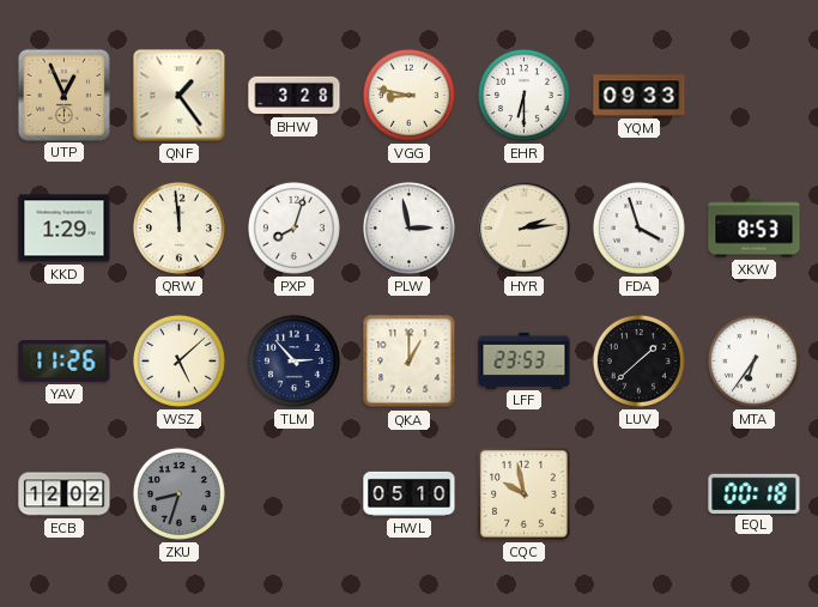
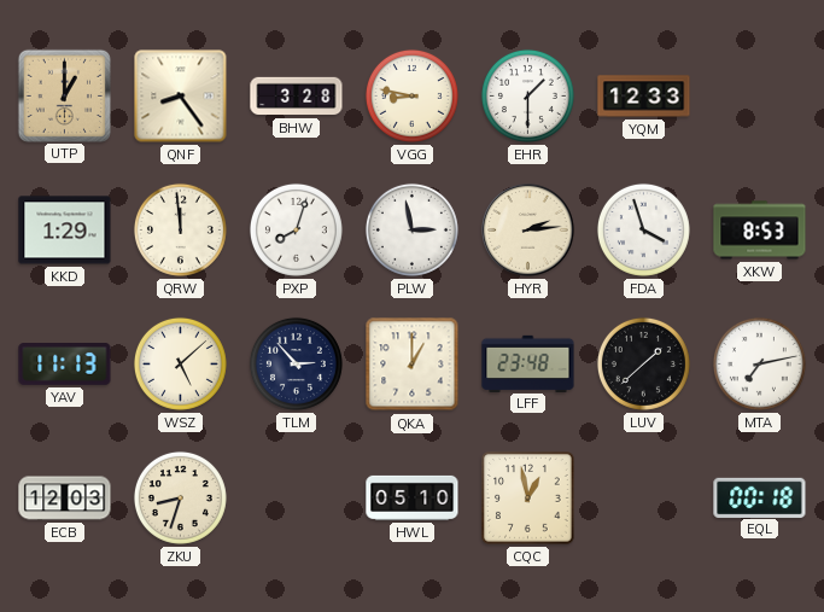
UTP: 12:56 -> 1:00 (64, 95)
QNF: 1:24 -> 8:24 (181, 97)
EHR: 6:30 -> 1:30 (527, 95)
YQM: 09:33 -> 12:33 (644, 97)
YAV: 11:26 -> 11:13 (65, 365)
LFF: 23:53 -> 23:48 (528, 363)
MTA: 6:36 -> 7:13 (759, 363)
ECB: 12:02 -> 12:03 (65, 499)
ZKU dial: grey -> cream (180, 497)
CQC: 9:58 -> 12:58 (528, 499)
